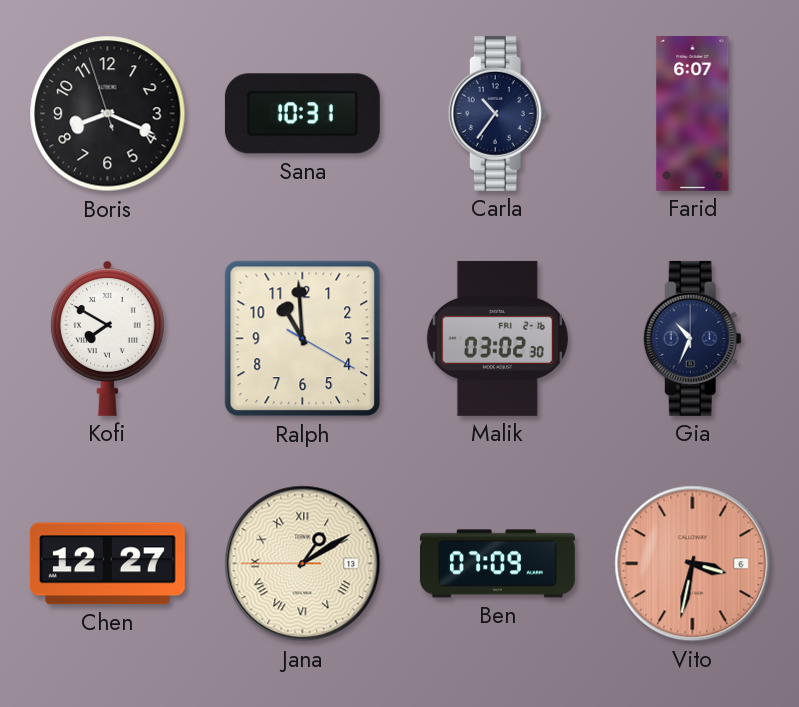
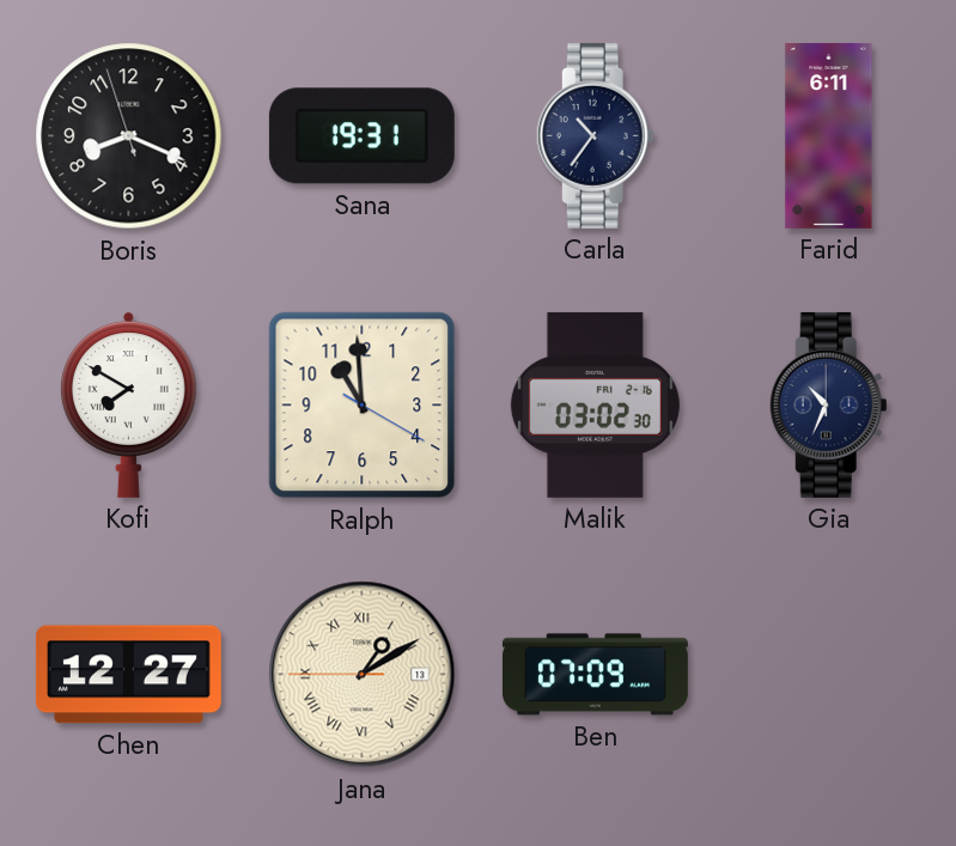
Sana: 10:31 -> 19:31 (361, 136)
Farid: 6:07 -> 6:11 (829, 135)
Vito: 3:32 -> none (693, 564)
